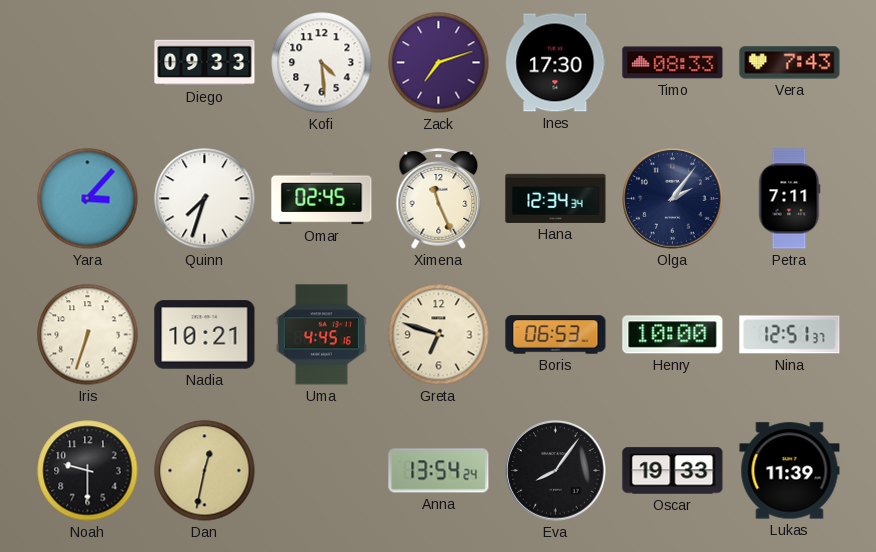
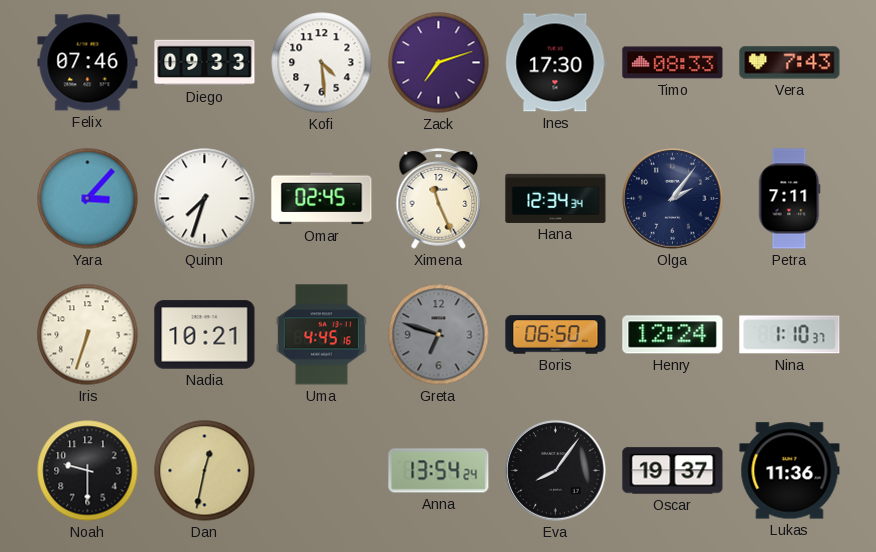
Felix: none -> 07:46 (88, 63)
Greta dial: cream -> grey (439, 335)
Boris: 06:53 -> 06:50 (556, 335)
Henry: 10:00 -> 12:24 (673, 335)
Nina: 12:51 -> 1:10 (790, 335)
Oscar: 19:33 -> 19:37 (673, 471)
Lukas: 11:39 -> 11:36 (790, 471)
